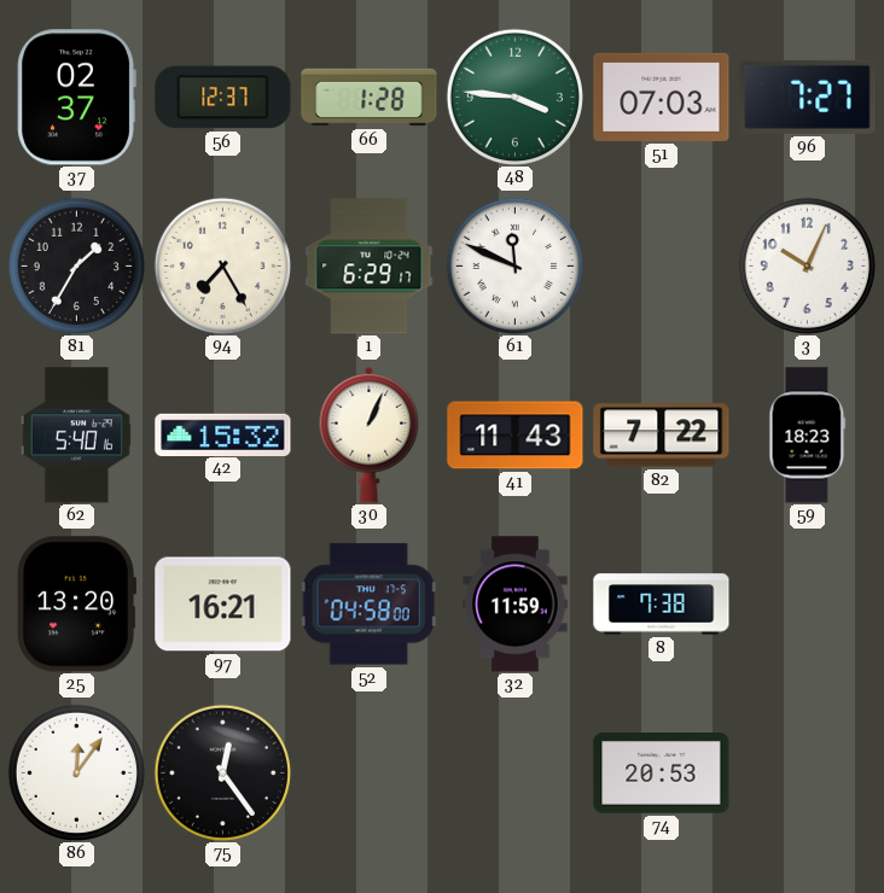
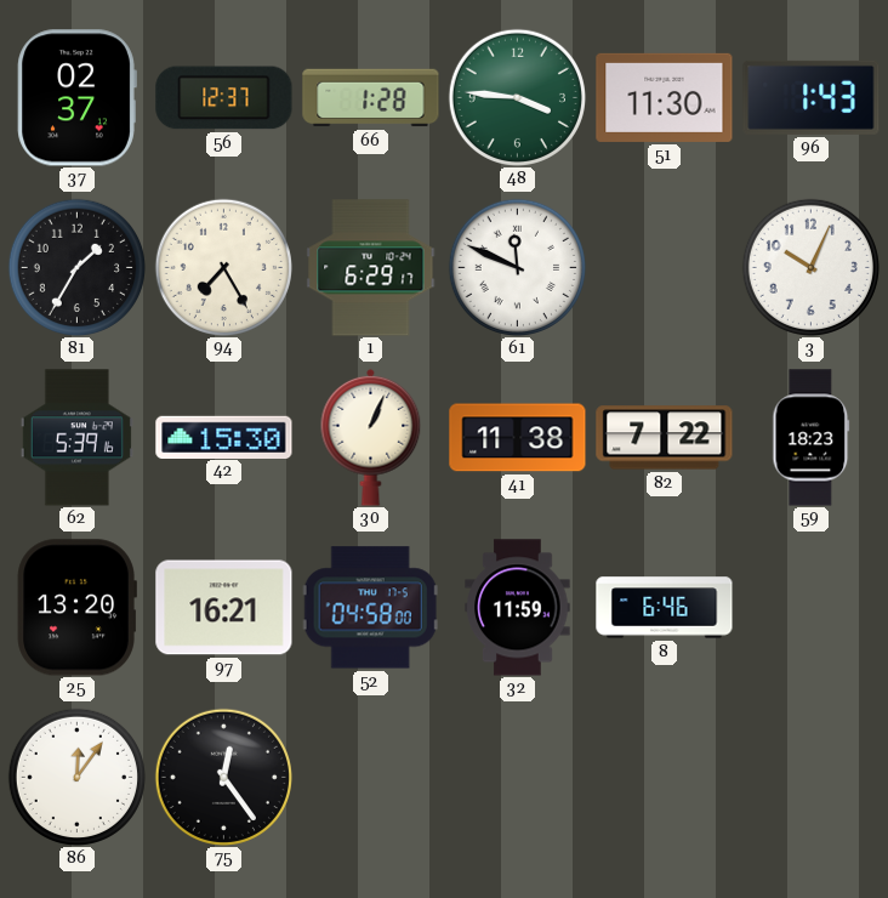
51: 07:03 -> 11:30 (665, 97)
96: 7:27 -> 1:43 (812, 97)
62: 5:40 -> 5:39 (76, 438)
42: 15:32 -> 15:30 (224, 437)
41: 11:43 -> 11:38 (518, 438)
8: 7:38 -> 6:46 (665, 608)
74: 20:53 -> none (662, 774)
